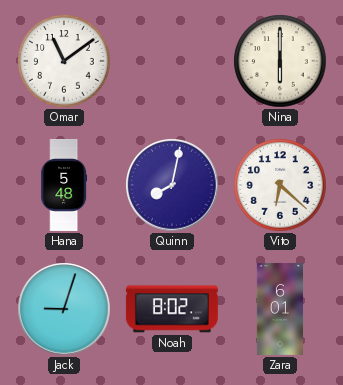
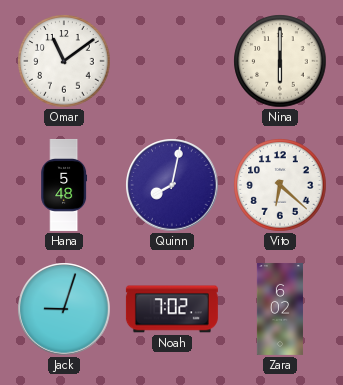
Noah: 8:02 -> 7:02 (172, 309)
Zara: 6:01 -> 6:02 (279, 309)
